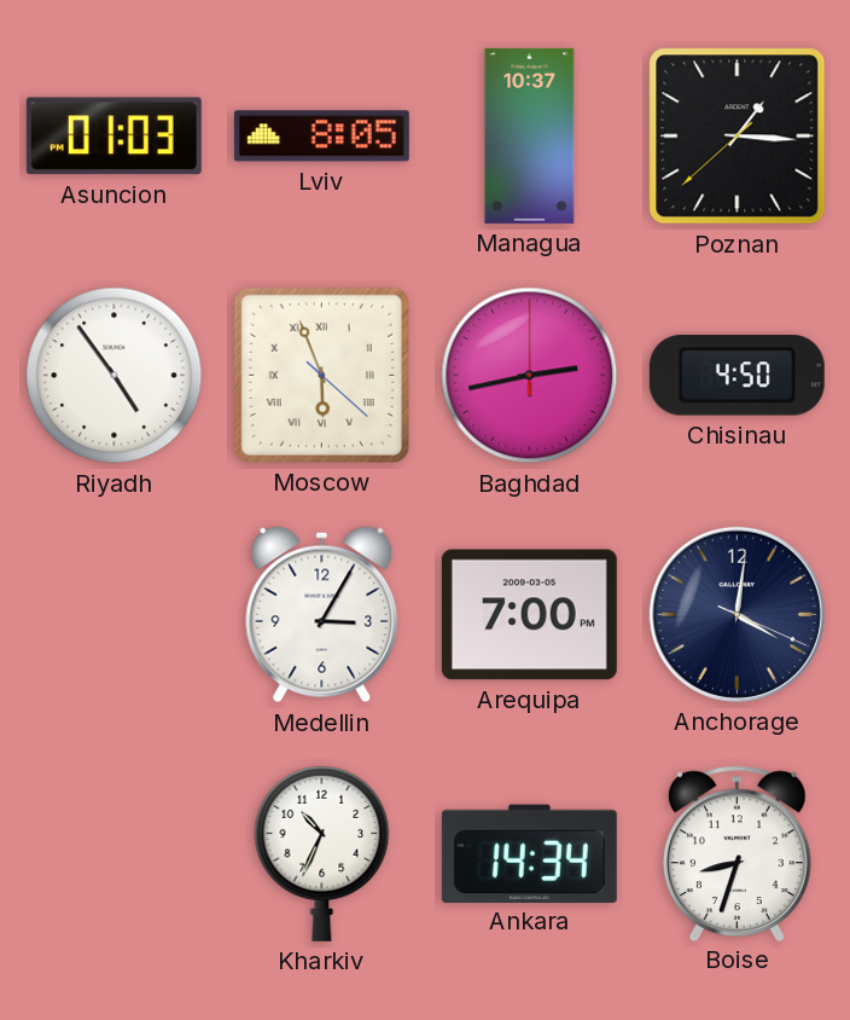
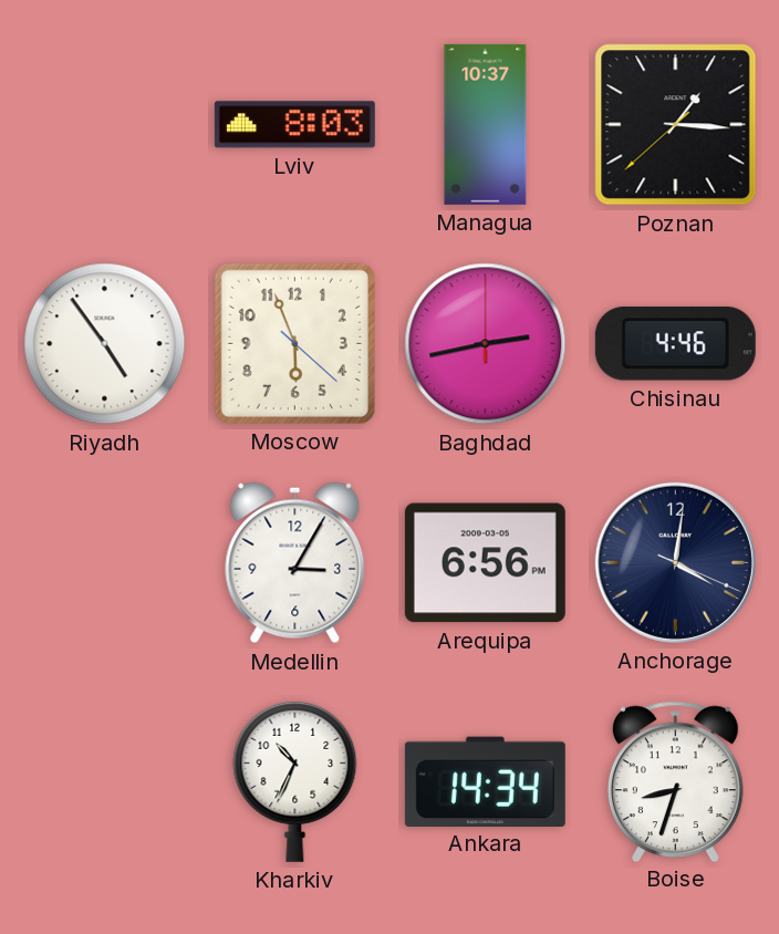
Asuncion: 01:03 -> none (113, 137)
Lviv: 8:05 -> 8:03 (294, 125)
Moscow numerals: Roman -> Arabic (294, 343)
Chisinau: 4:50 -> 4:46 (675, 344)
Arequipa: 7:00 -> 6:56 (485, 563)
